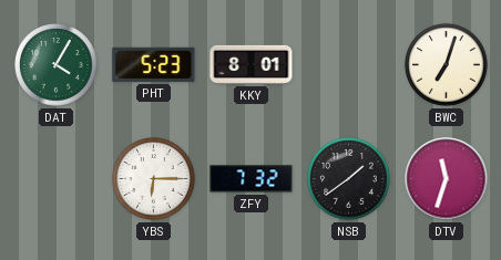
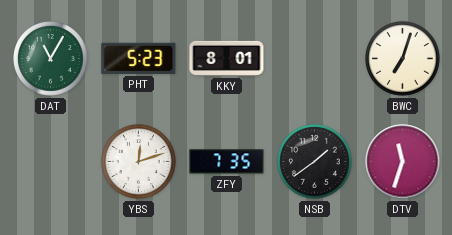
DAT: 4:05 -> 11:05 (51, 59)
YBS: 6:15 -> 12:12 (139, 162)
ZFY: 7:32 -> 7:35 (227, 162)
